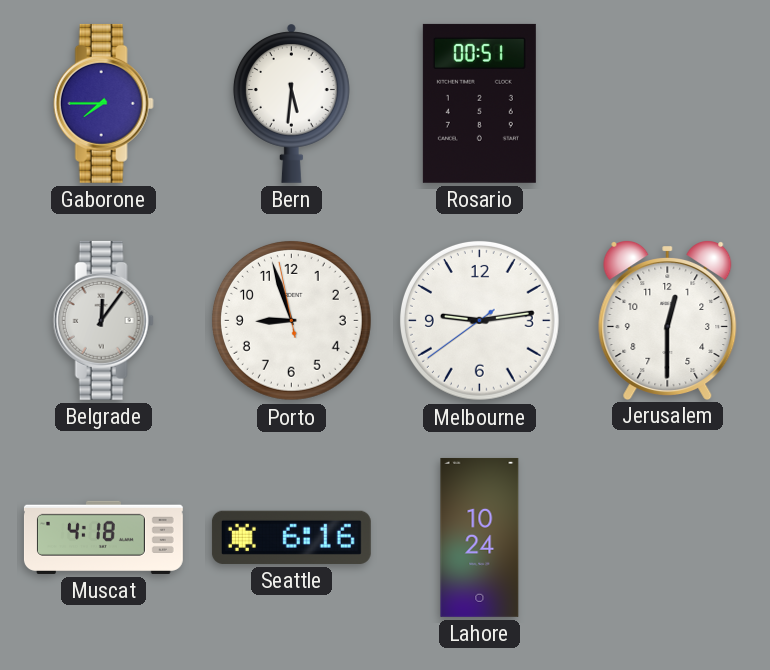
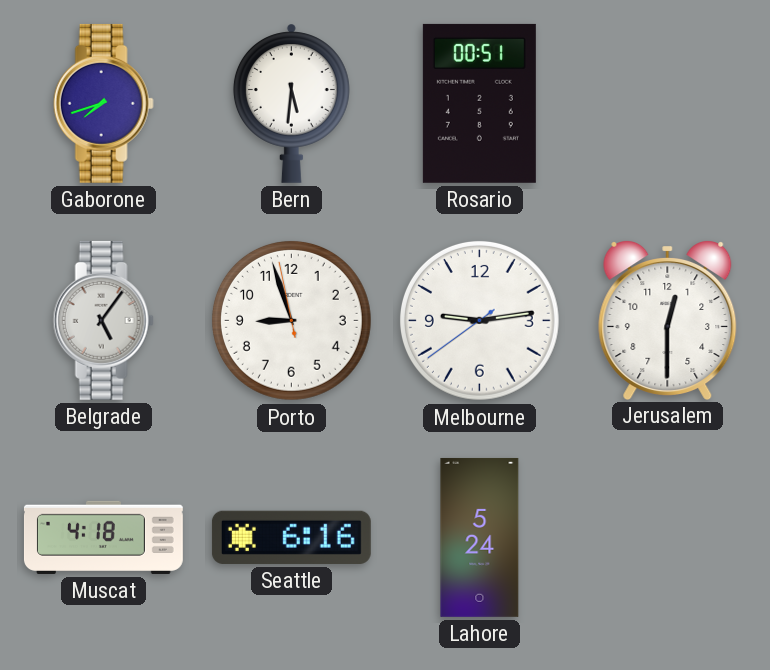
Gaborone: 7:45 -> 7:42 (103, 103)
Belgrade: 12:06 -> 5:06 (103, 320)
Lahore: 10:24 -> 5:24 (480, 537)
